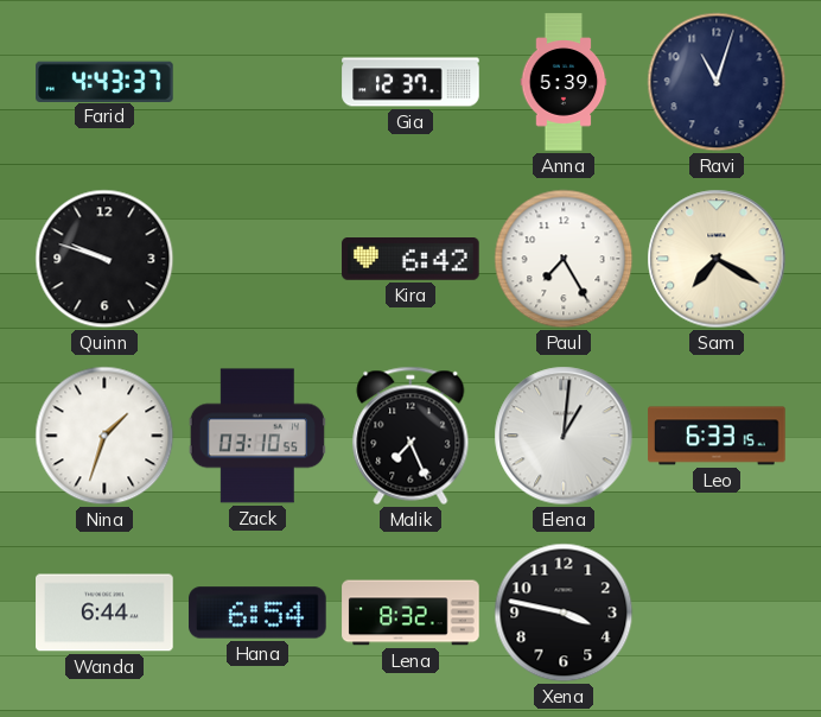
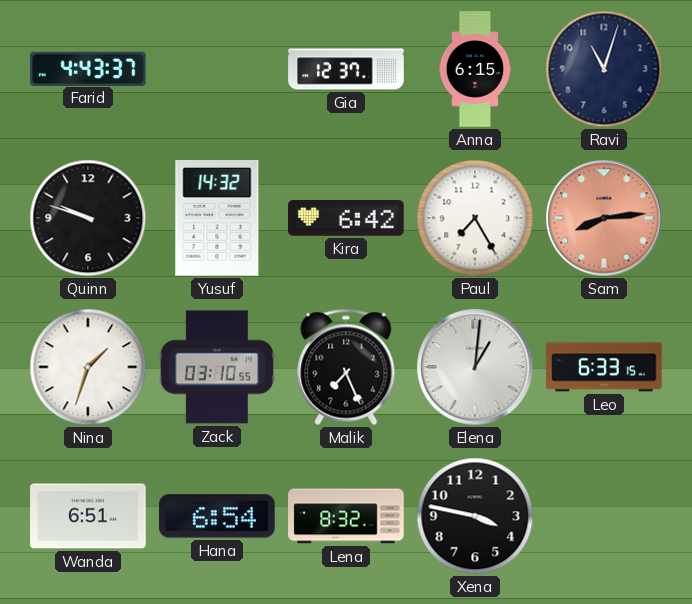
Anna: 5:39 -> 6:15 (475, 69)
Yusuf: none -> 14:32 (217, 218)
Sam: 7:20 -> 8:14 (604, 218)
Sam dial: cream -> salmon (604, 218)
Wanda: 6:44 -> 6:51 (88, 516)
